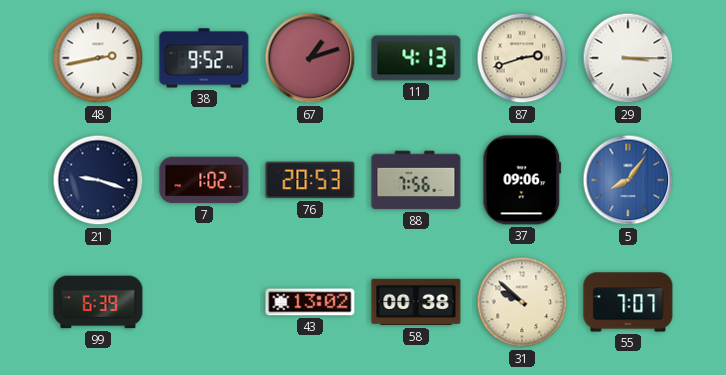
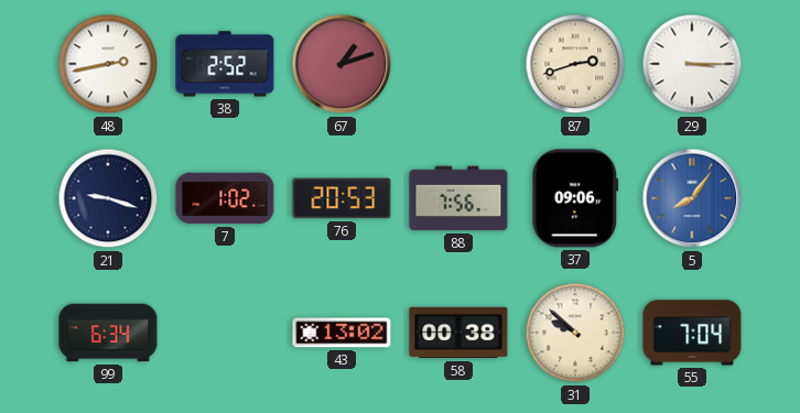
38: 9:52 -> 2:52 (225, 64)
11: 4:13 -> none (416, 58)
99: 6:39 -> 6:34 (108, 333)
55: 7:07 -> 7:04 (692, 333)
